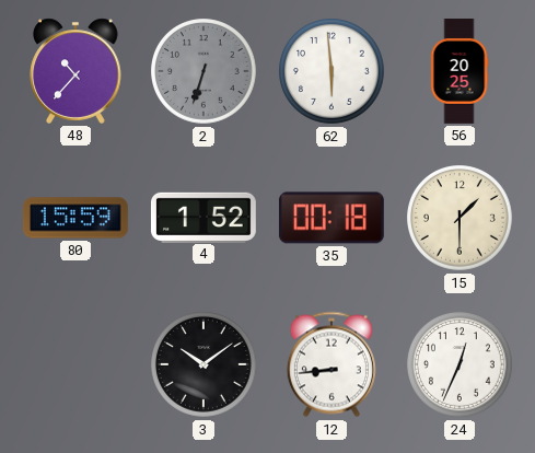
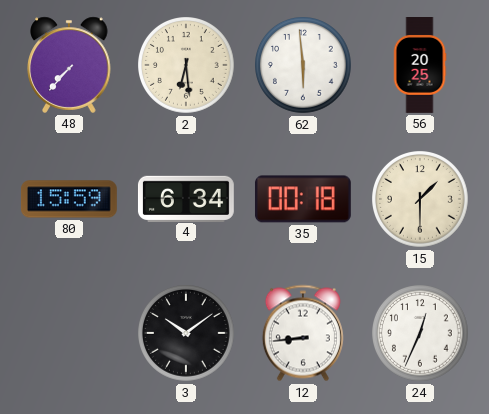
48: 10:37 -> 7:37 (69, 65)
2: 6:33 -> 6:29 (187, 66)
2 dial: grey -> cream (187, 66)
4: 1:52 -> 6:34 (186, 198)
